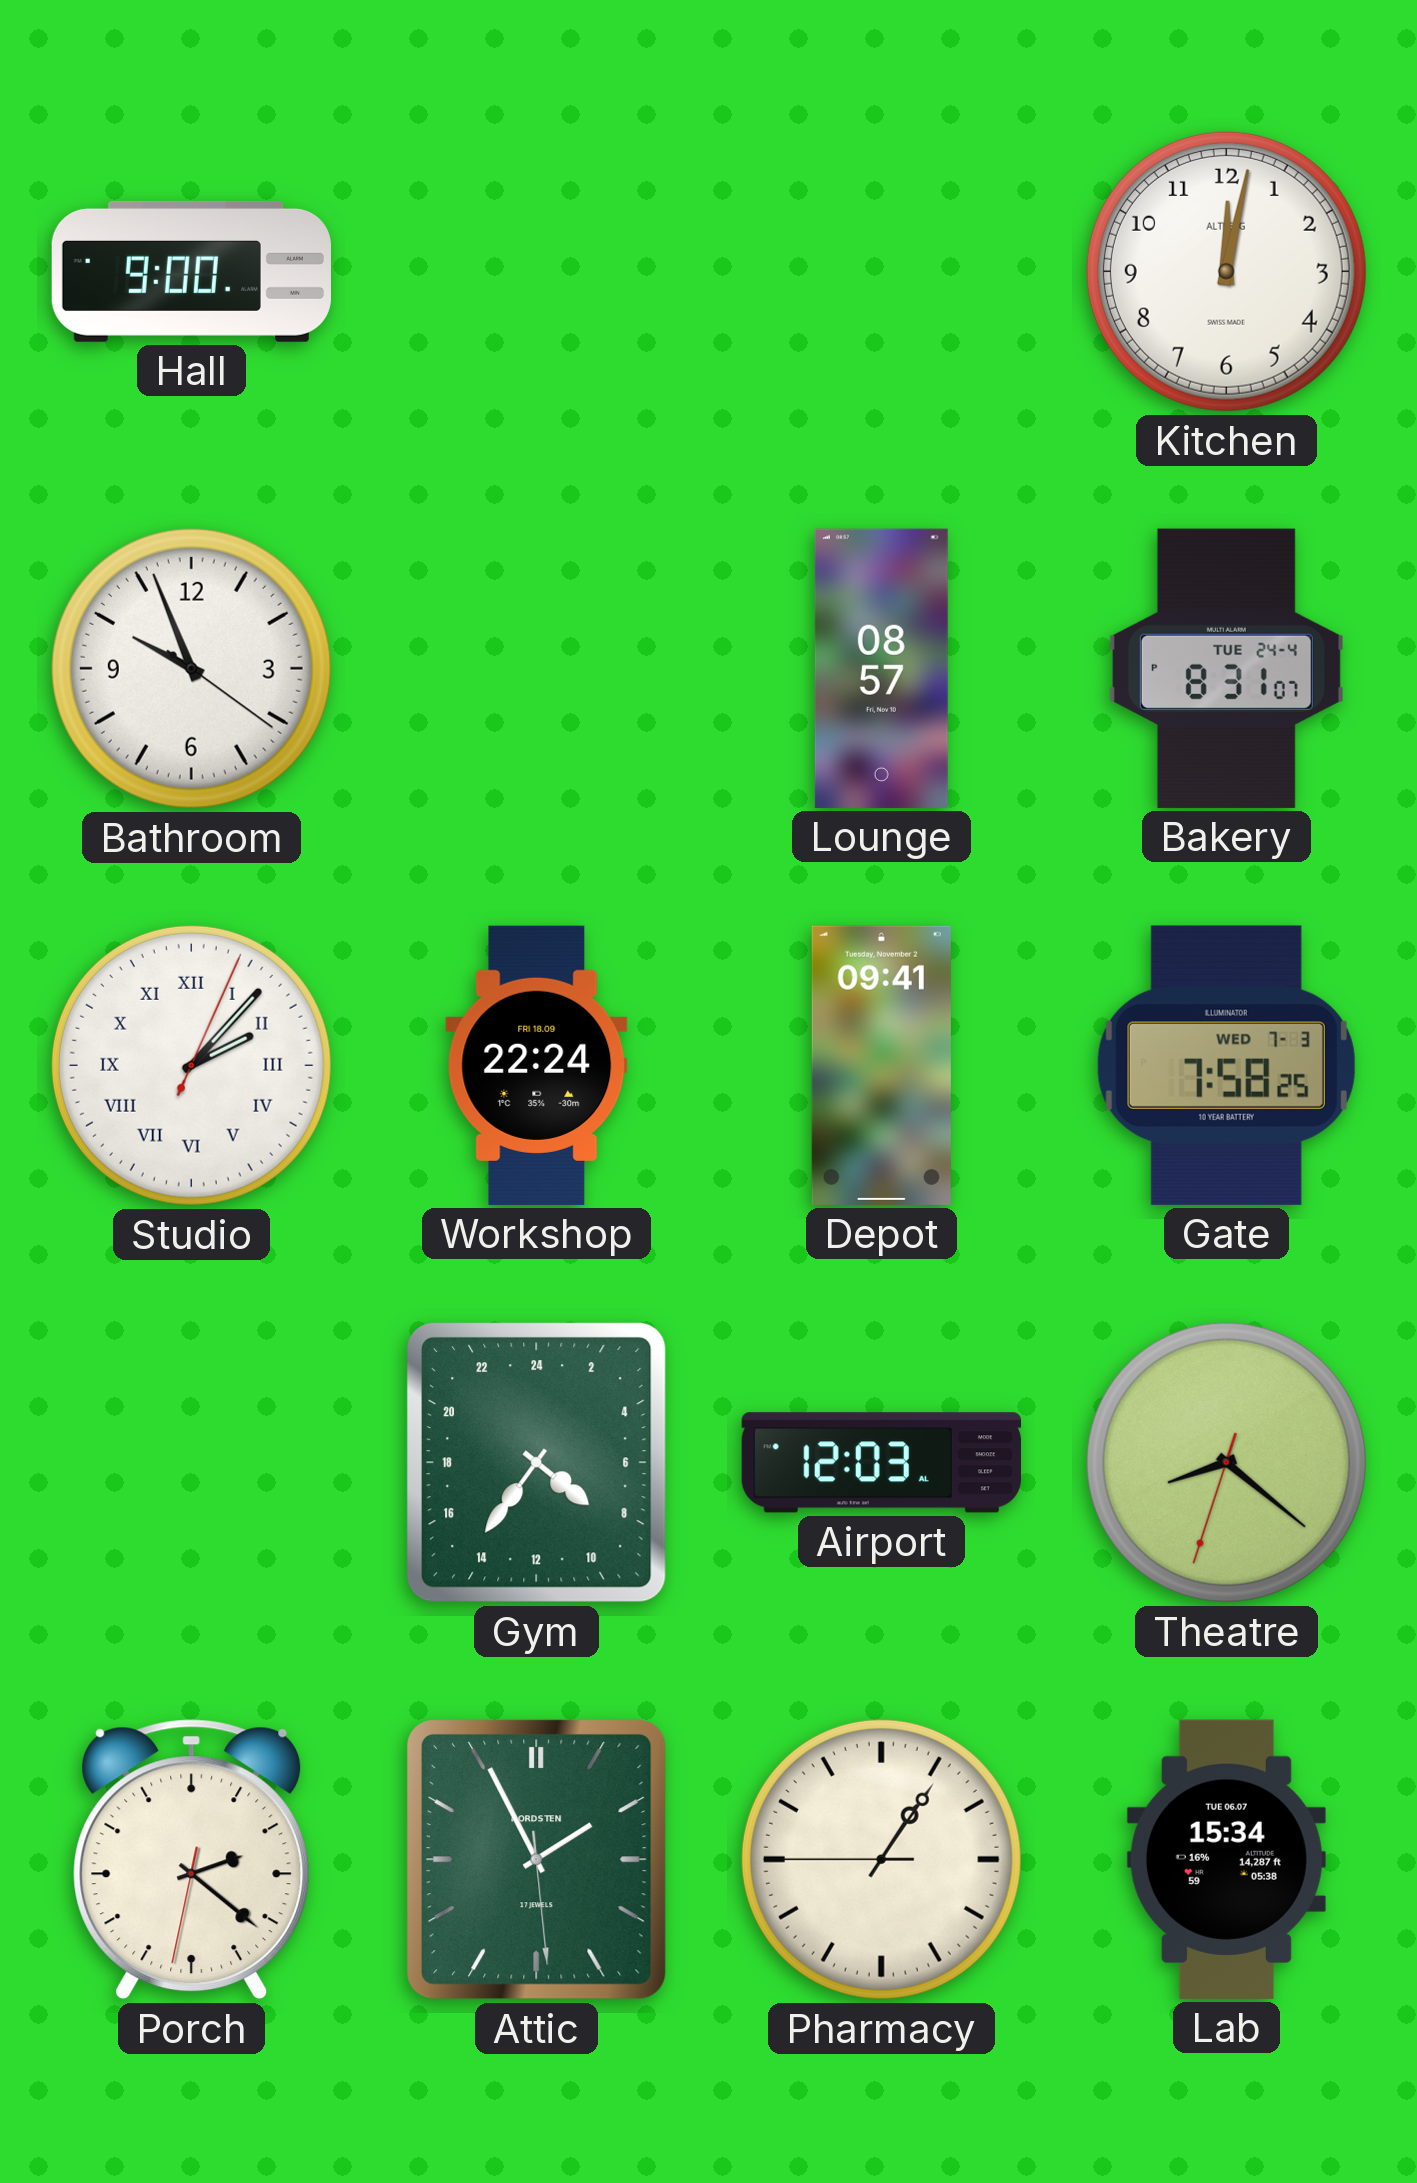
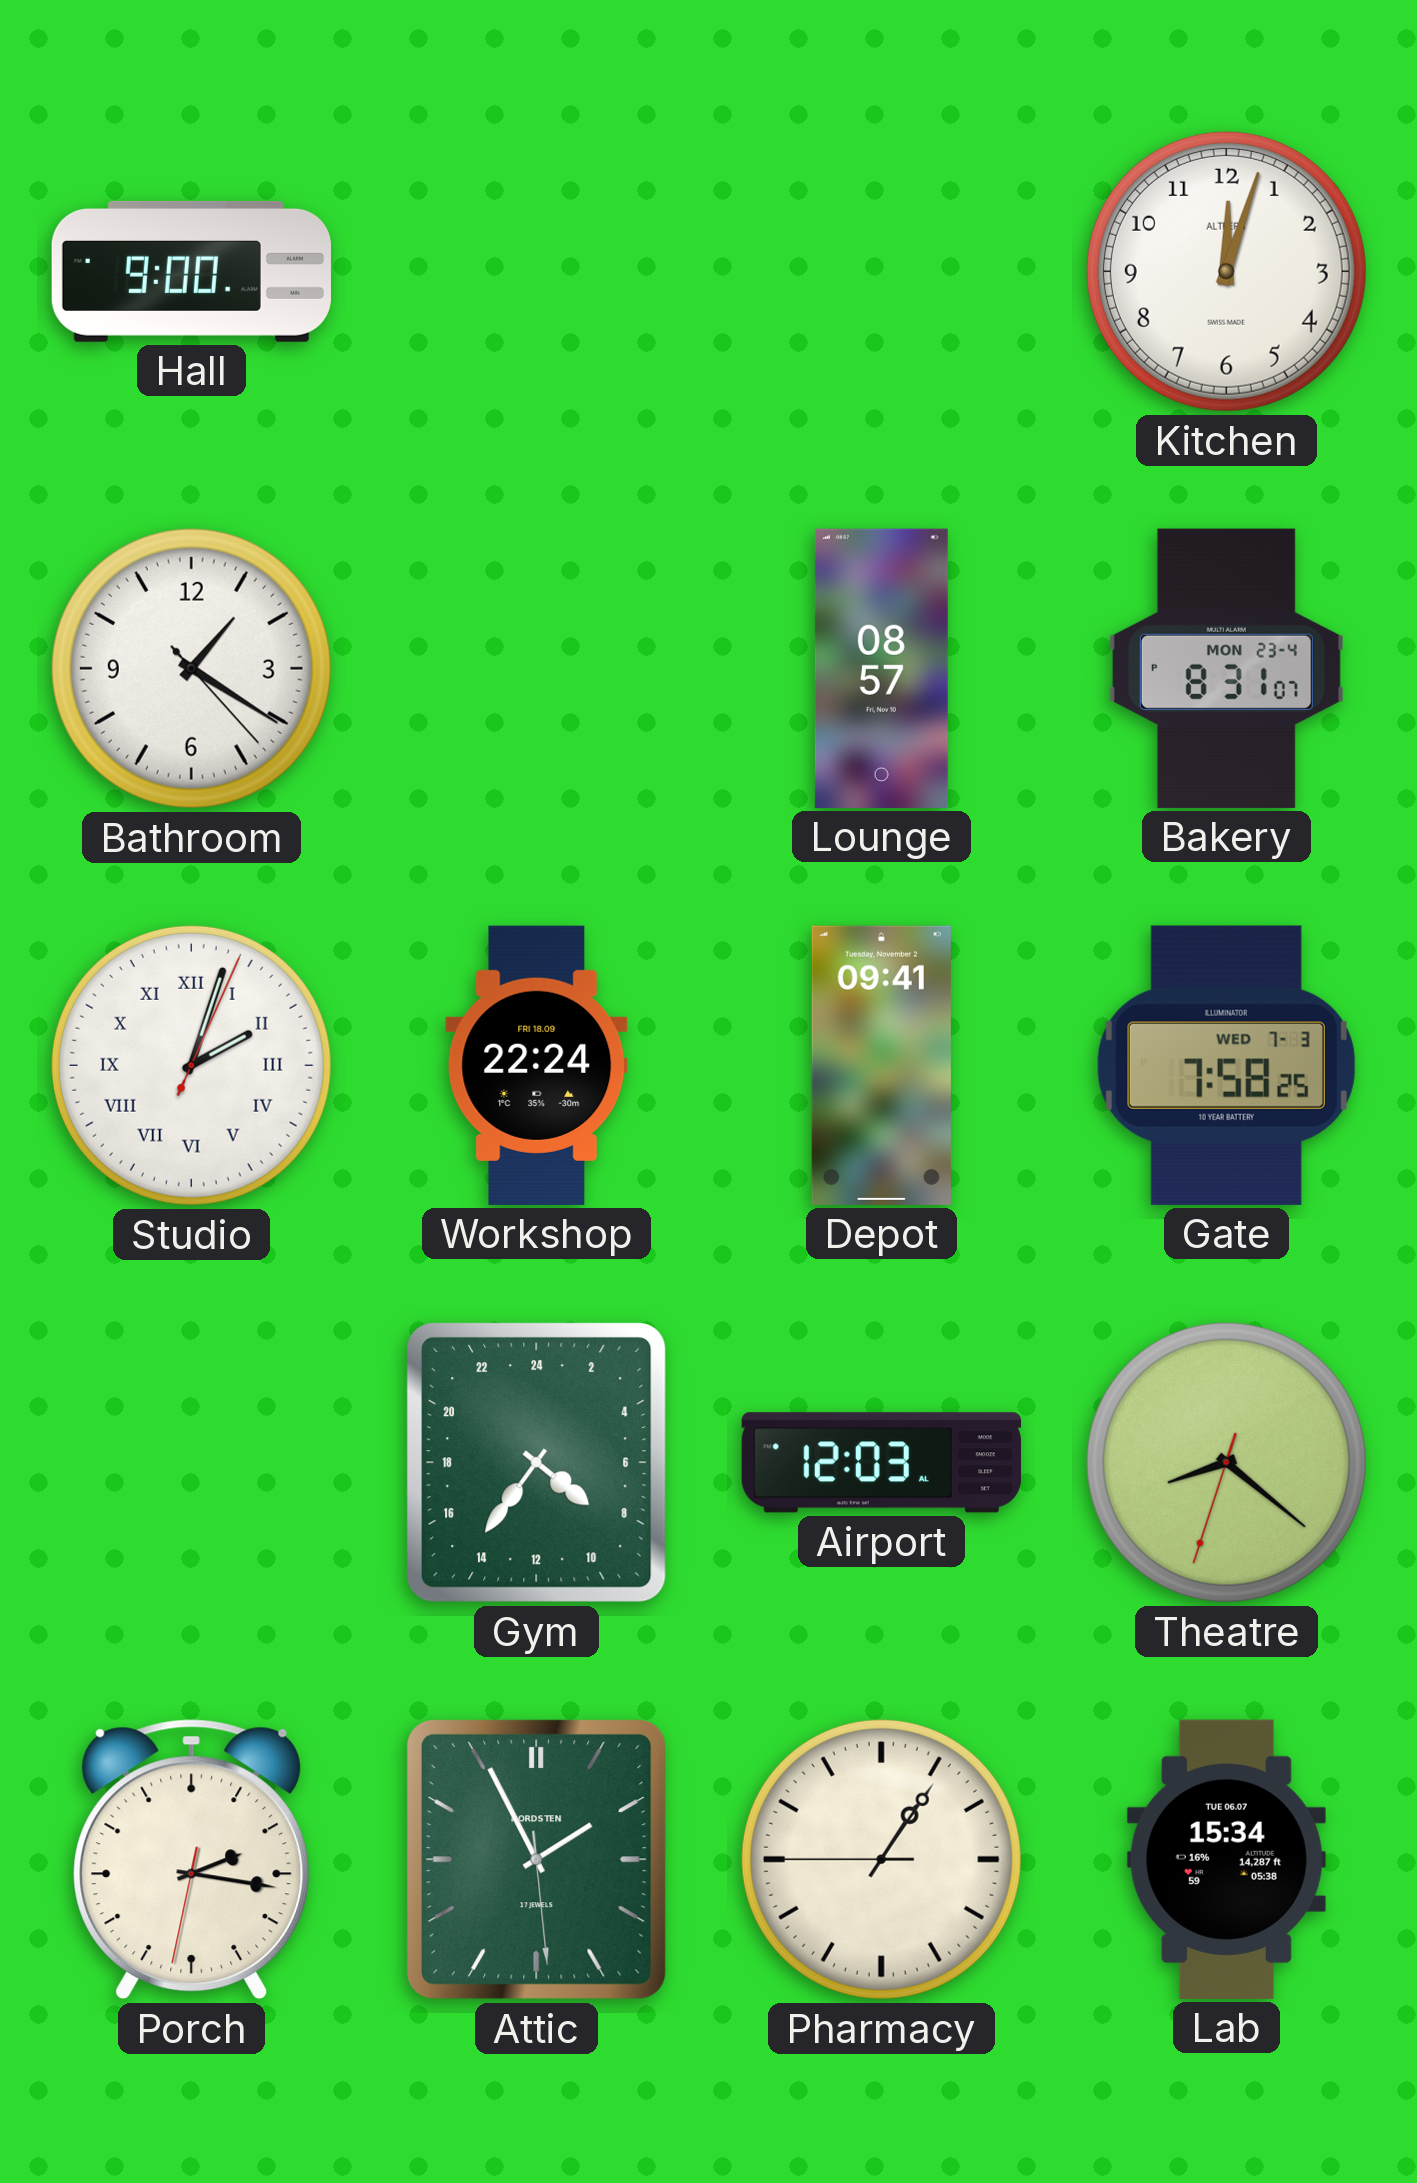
Kitchen: 12:02 -> 12:03 (1226, 271)
Bathroom: 9:56 -> 1:20 (191, 668)
Bakery date: TUE 24-4 -> MON 23-4 (1226, 668)
Studio: 2:07 -> 2:03 (191, 1065)
Porch: 2:21 -> 2:16 (192, 1860)
